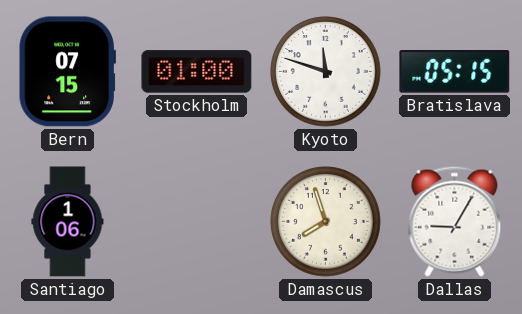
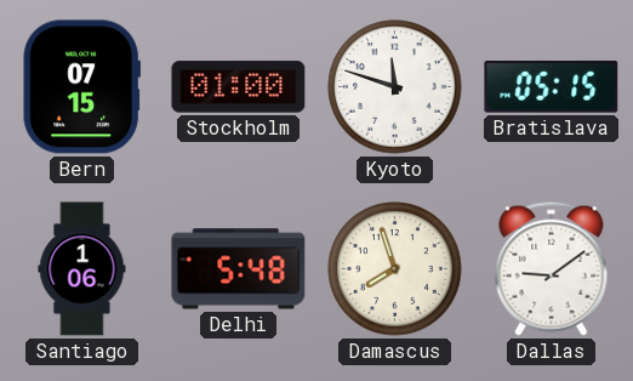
Delhi: none -> 5:48 (239, 269)
Dallas: 9:05 -> 9:09 (552, 268)
